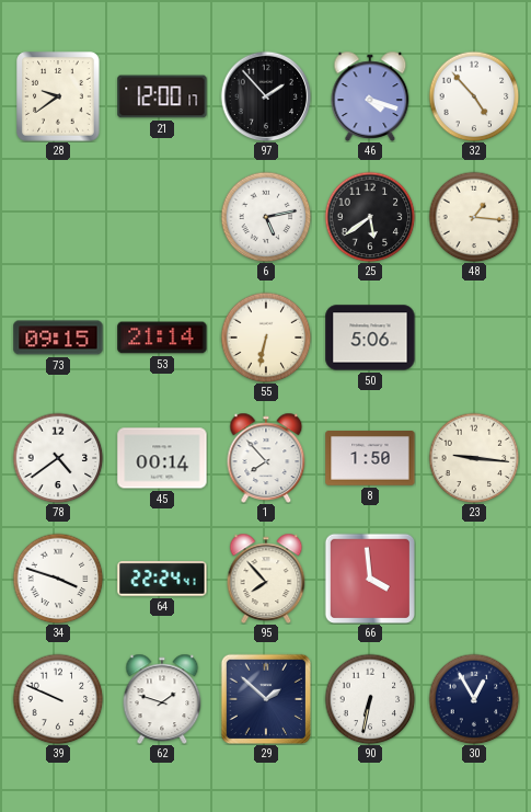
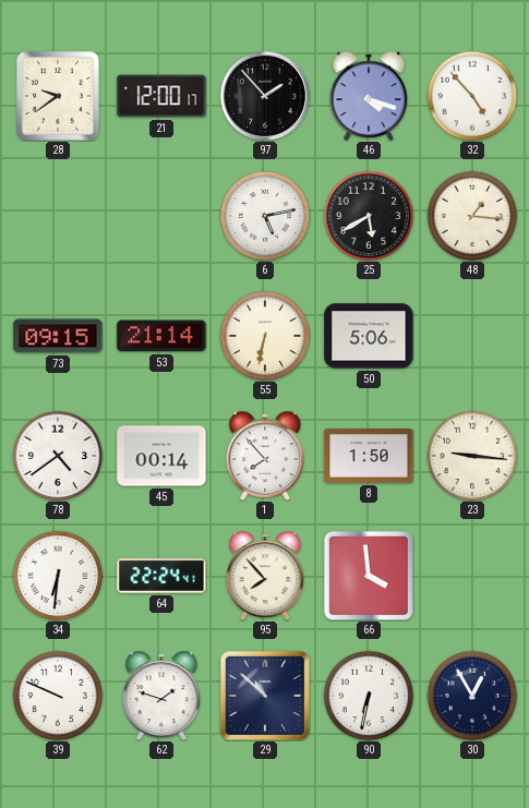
25: 5:39 -> 5:40 (369, 216)
34: 3:48 -> 6:31 (58, 576)
29: 1:52 -> 10:52 (264, 695)
